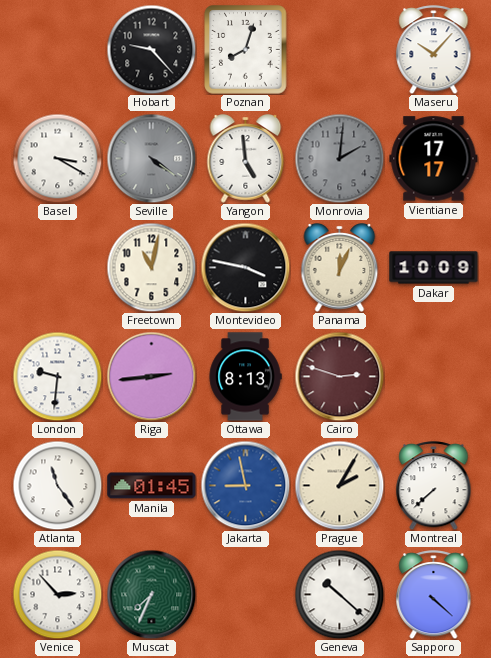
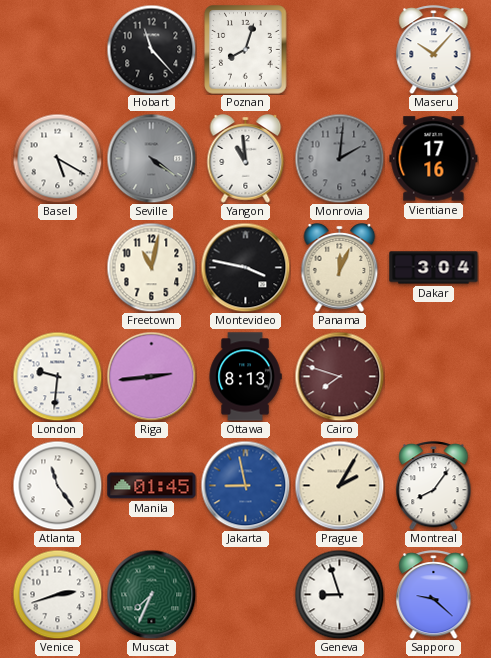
Hobart: 9:23 -> 11:23 (151, 49)
Basel: 3:20 -> 5:20 (57, 158)
Yangon: 4:59 -> 10:59 (246, 159)
Vientiane: 17:17 -> 17:16 (434, 159)
Dakar: 10:09 -> 3:04 (434, 268)
Cairo: 2:48 -> 7:48 (339, 376)
Montreal: 7:38 -> 8:06 (434, 486)
Venice: 2:53 -> 2:42 (57, 594)
Geneva: 10:22 -> 8:57 (339, 594)
Sapporo: 4:22 -> 9:22 (434, 595)
